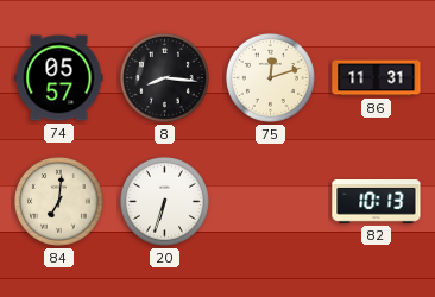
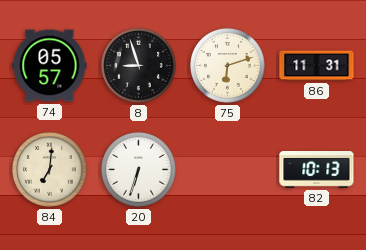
8: 8:16 -> 8:57 (138, 65)
75: 12:12 -> 6:12 (227, 65)
